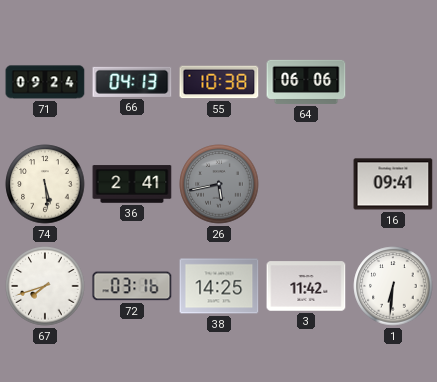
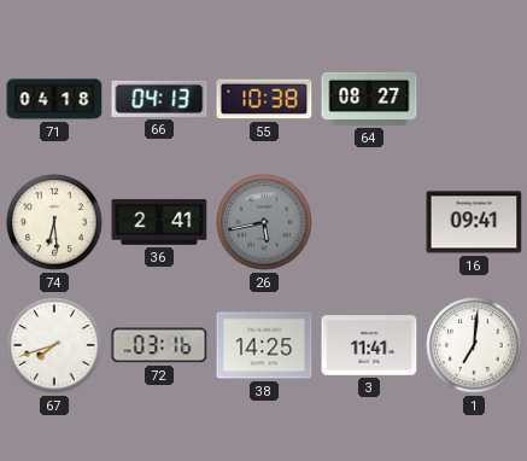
71: 09:24 -> 04:18 (54, 99)
64: 06:06 -> 08:27 (369, 99)
74: 5:29 -> 6:29 (54, 222)
3: 11:42 -> 11:41 (369, 345)
1: 6:31 -> 7:01 (474, 345)
